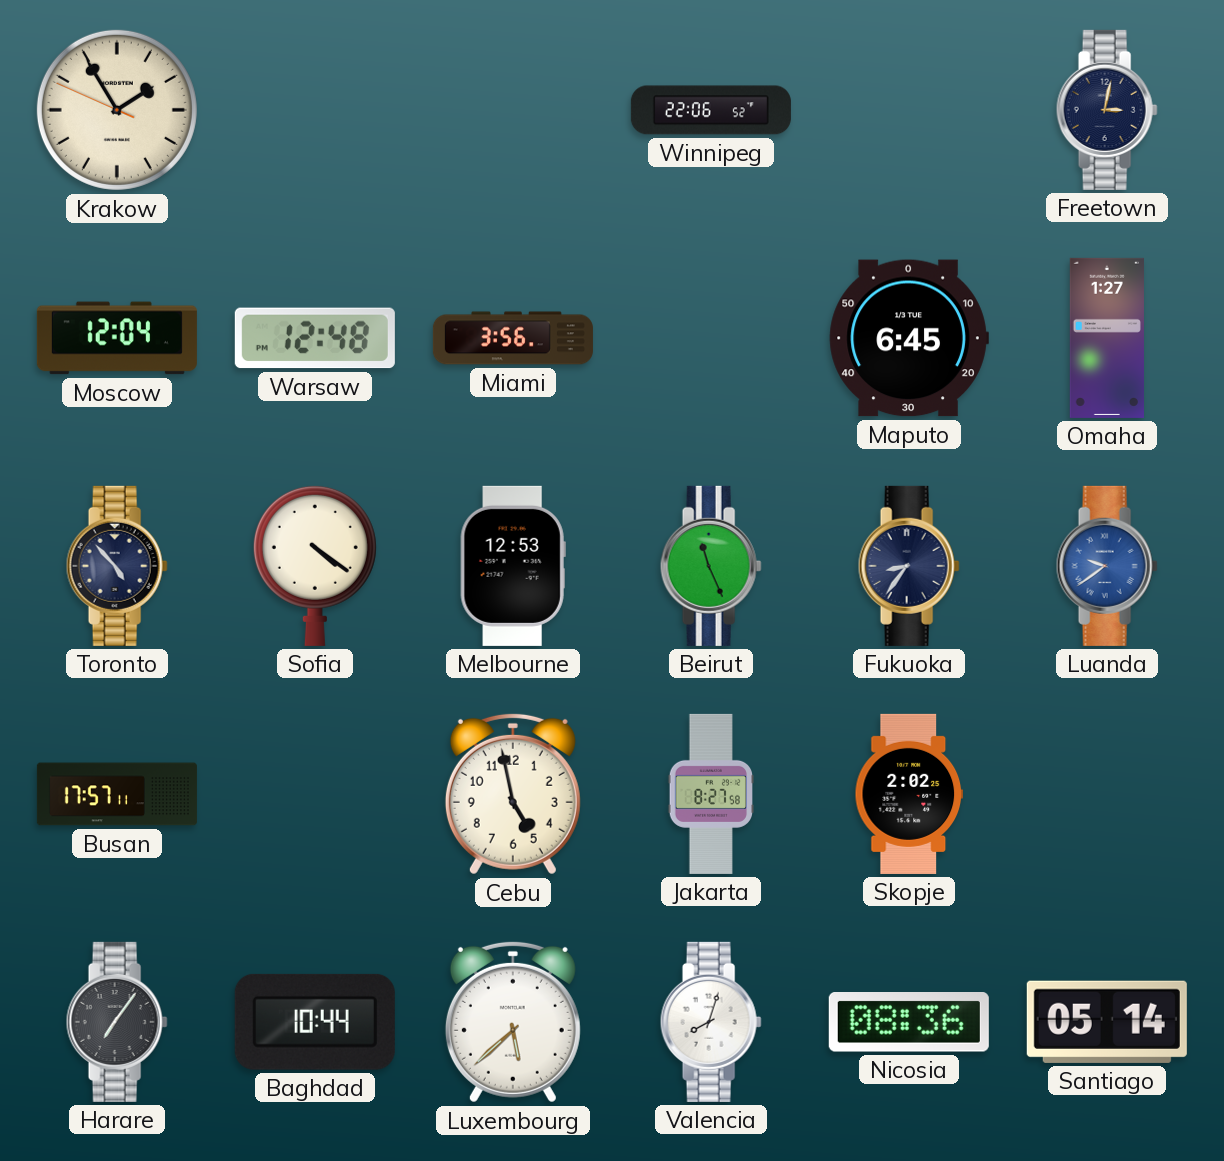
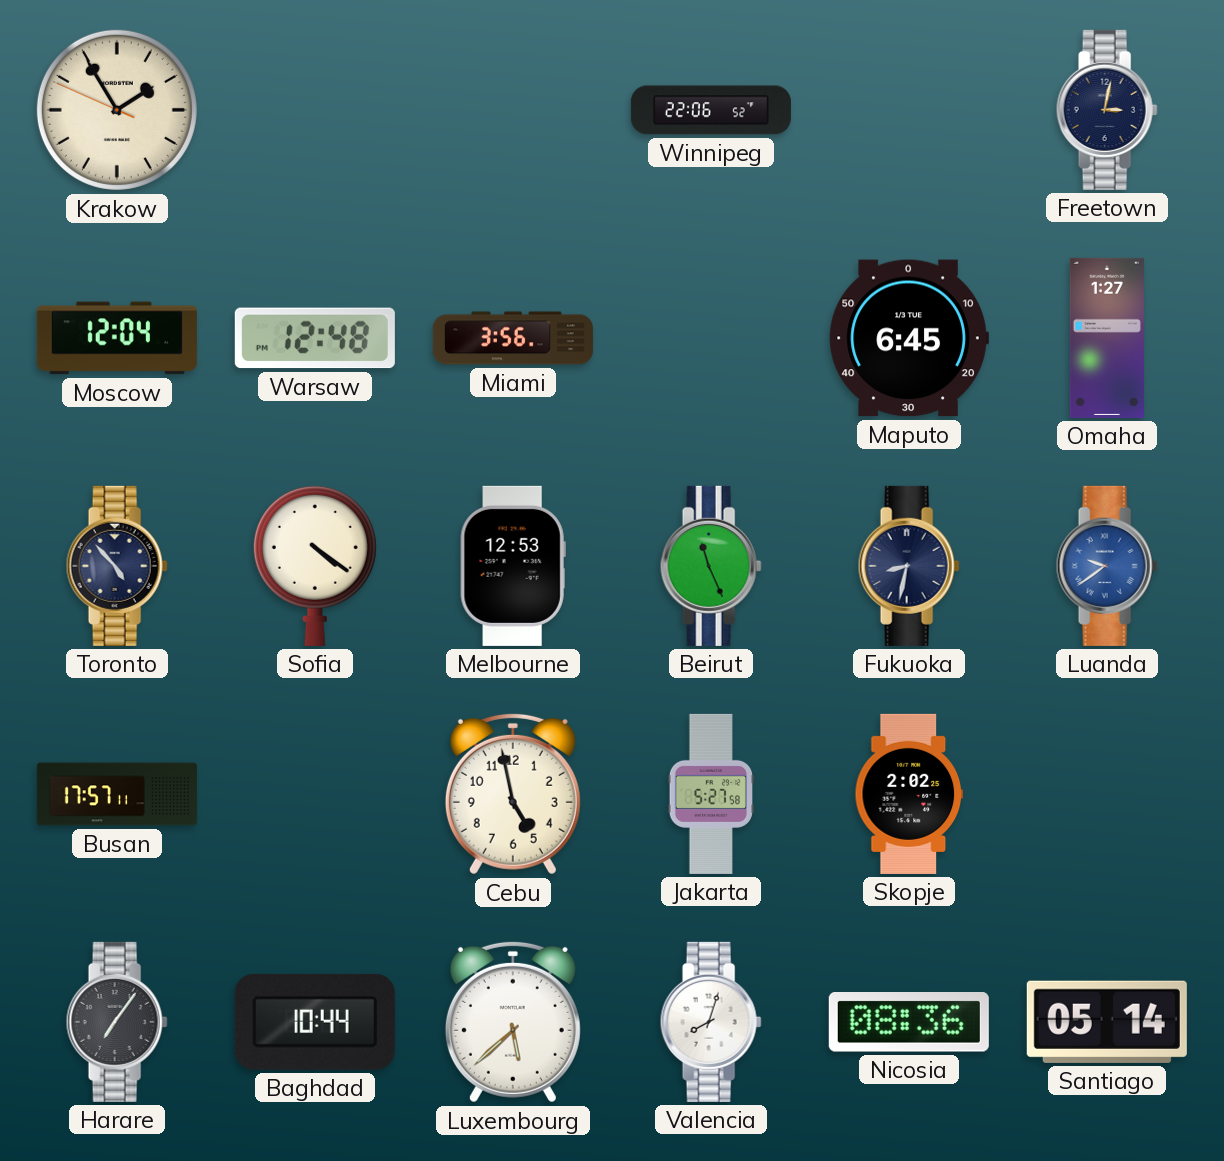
Fukuoka: 8:36 -> 8:32 (909, 566)
Jakarta: 8:27 -> 5:27 (710, 794)
